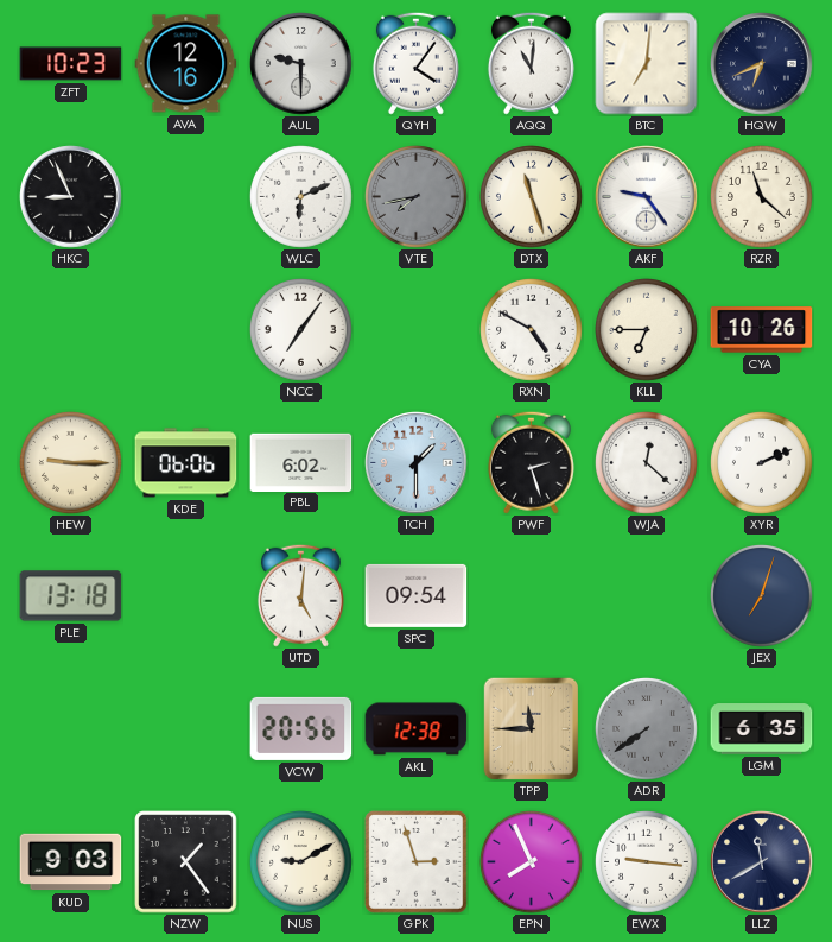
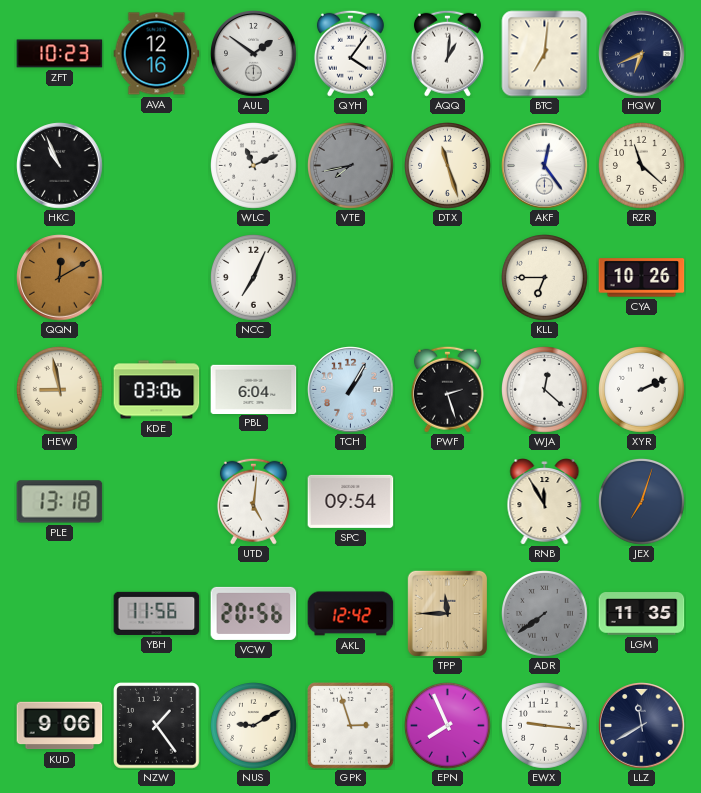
AUL: 9:30 -> 1:51 (254, 54)
AQQ: 11:01 -> 1:01 (447, 53)
HKC: 8:56 -> 10:56 (60, 166)
WLC: 6:11 -> 11:11 (254, 166)
AKF: 9:24 -> 12:24 (545, 166)
QQN: none -> 12:10 (60, 278)
NCC: 7:06 -> 7:04 (254, 278)
RXN: 4:50 -> none (532, 330)
HEW: 9:15 -> 8:58 (60, 390)
KDE: 06:06 -> 03:06 (157, 390)
PBL: 6:02 -> 6:04 (254, 389)
TCH: 1:30 -> 1:05 (351, 390)
RNB: none -> 11:55 (545, 502)
YBH: none -> 11:56 (157, 613)
AKL: 12:38 -> 12:42 (351, 614)
LGM: 6:35 -> 11:35 (642, 614)
KUD: 9:03 -> 9:06 (60, 726)
